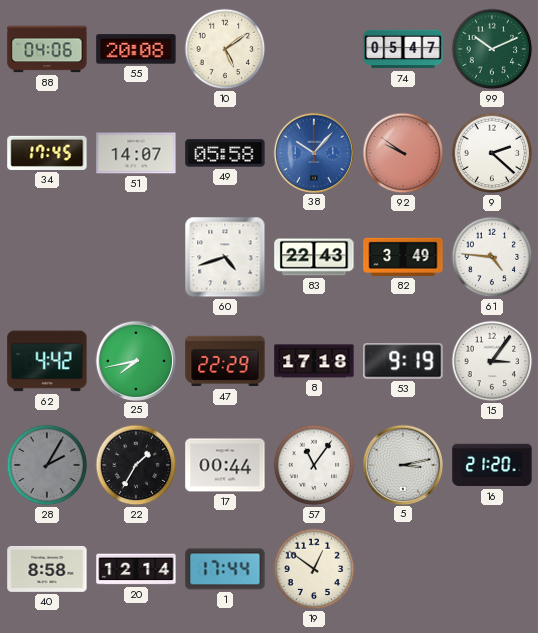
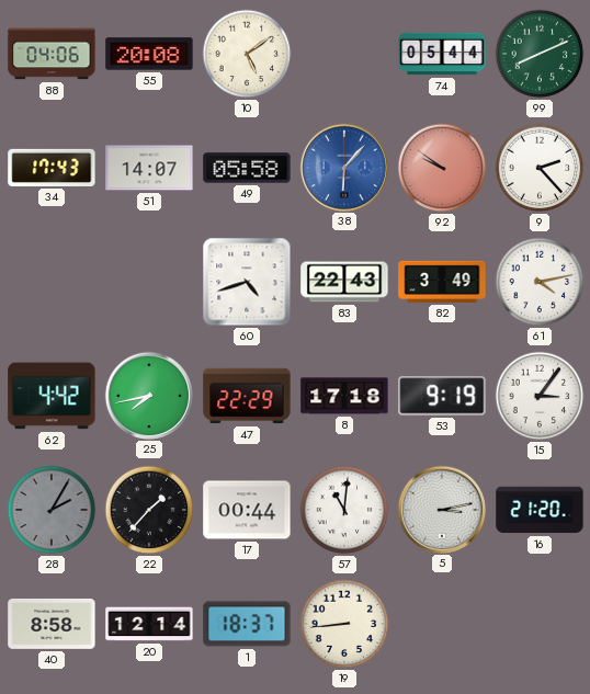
74: 05:47 -> 05:44 (442, 54)
99: 10:11 -> 8:11 (540, 54)
34: 17:45 -> 17:43 (52, 168)
38: 10:07 -> 6:07 (343, 167)
9: 2:22 -> 2:23 (540, 168)
61: 4:46 -> 4:13 (540, 282)
22: 1:35 -> 1:37 (149, 510)
57: 11:06 -> 11:01 (344, 510)
1: 17:44 -> 18:37 (247, 624)
19: 12:51 -> 8:44 (344, 624)
